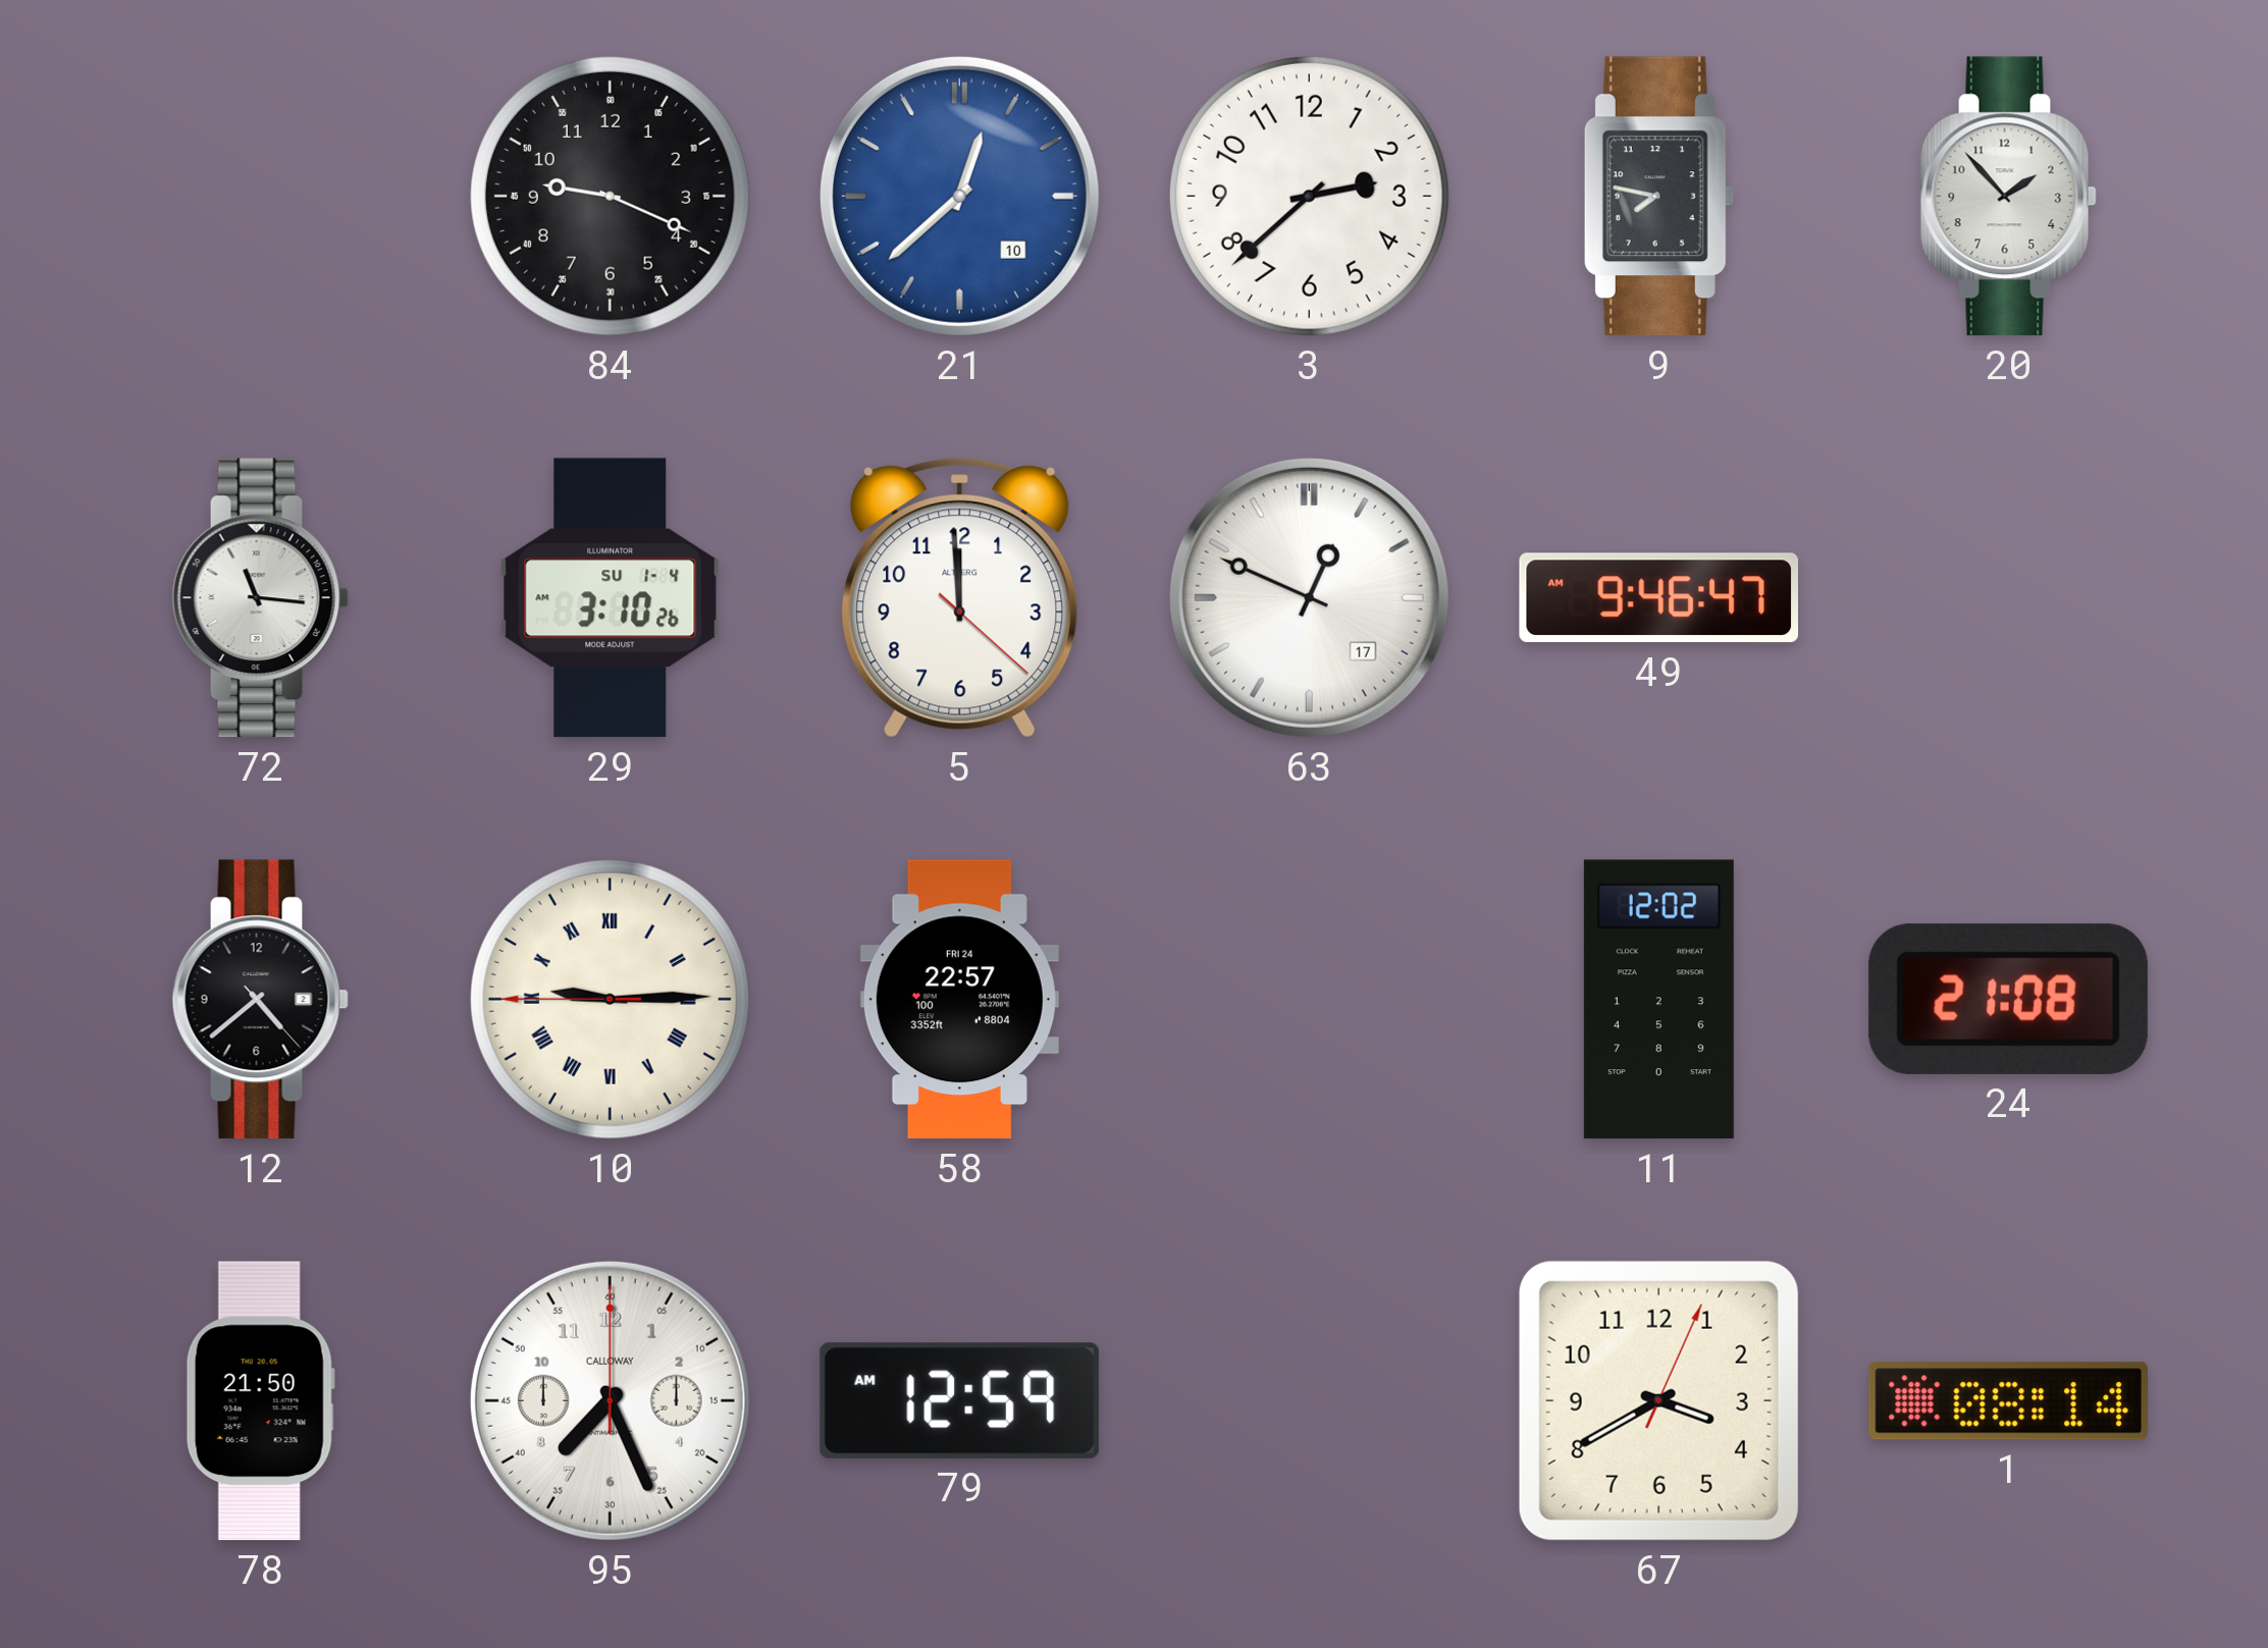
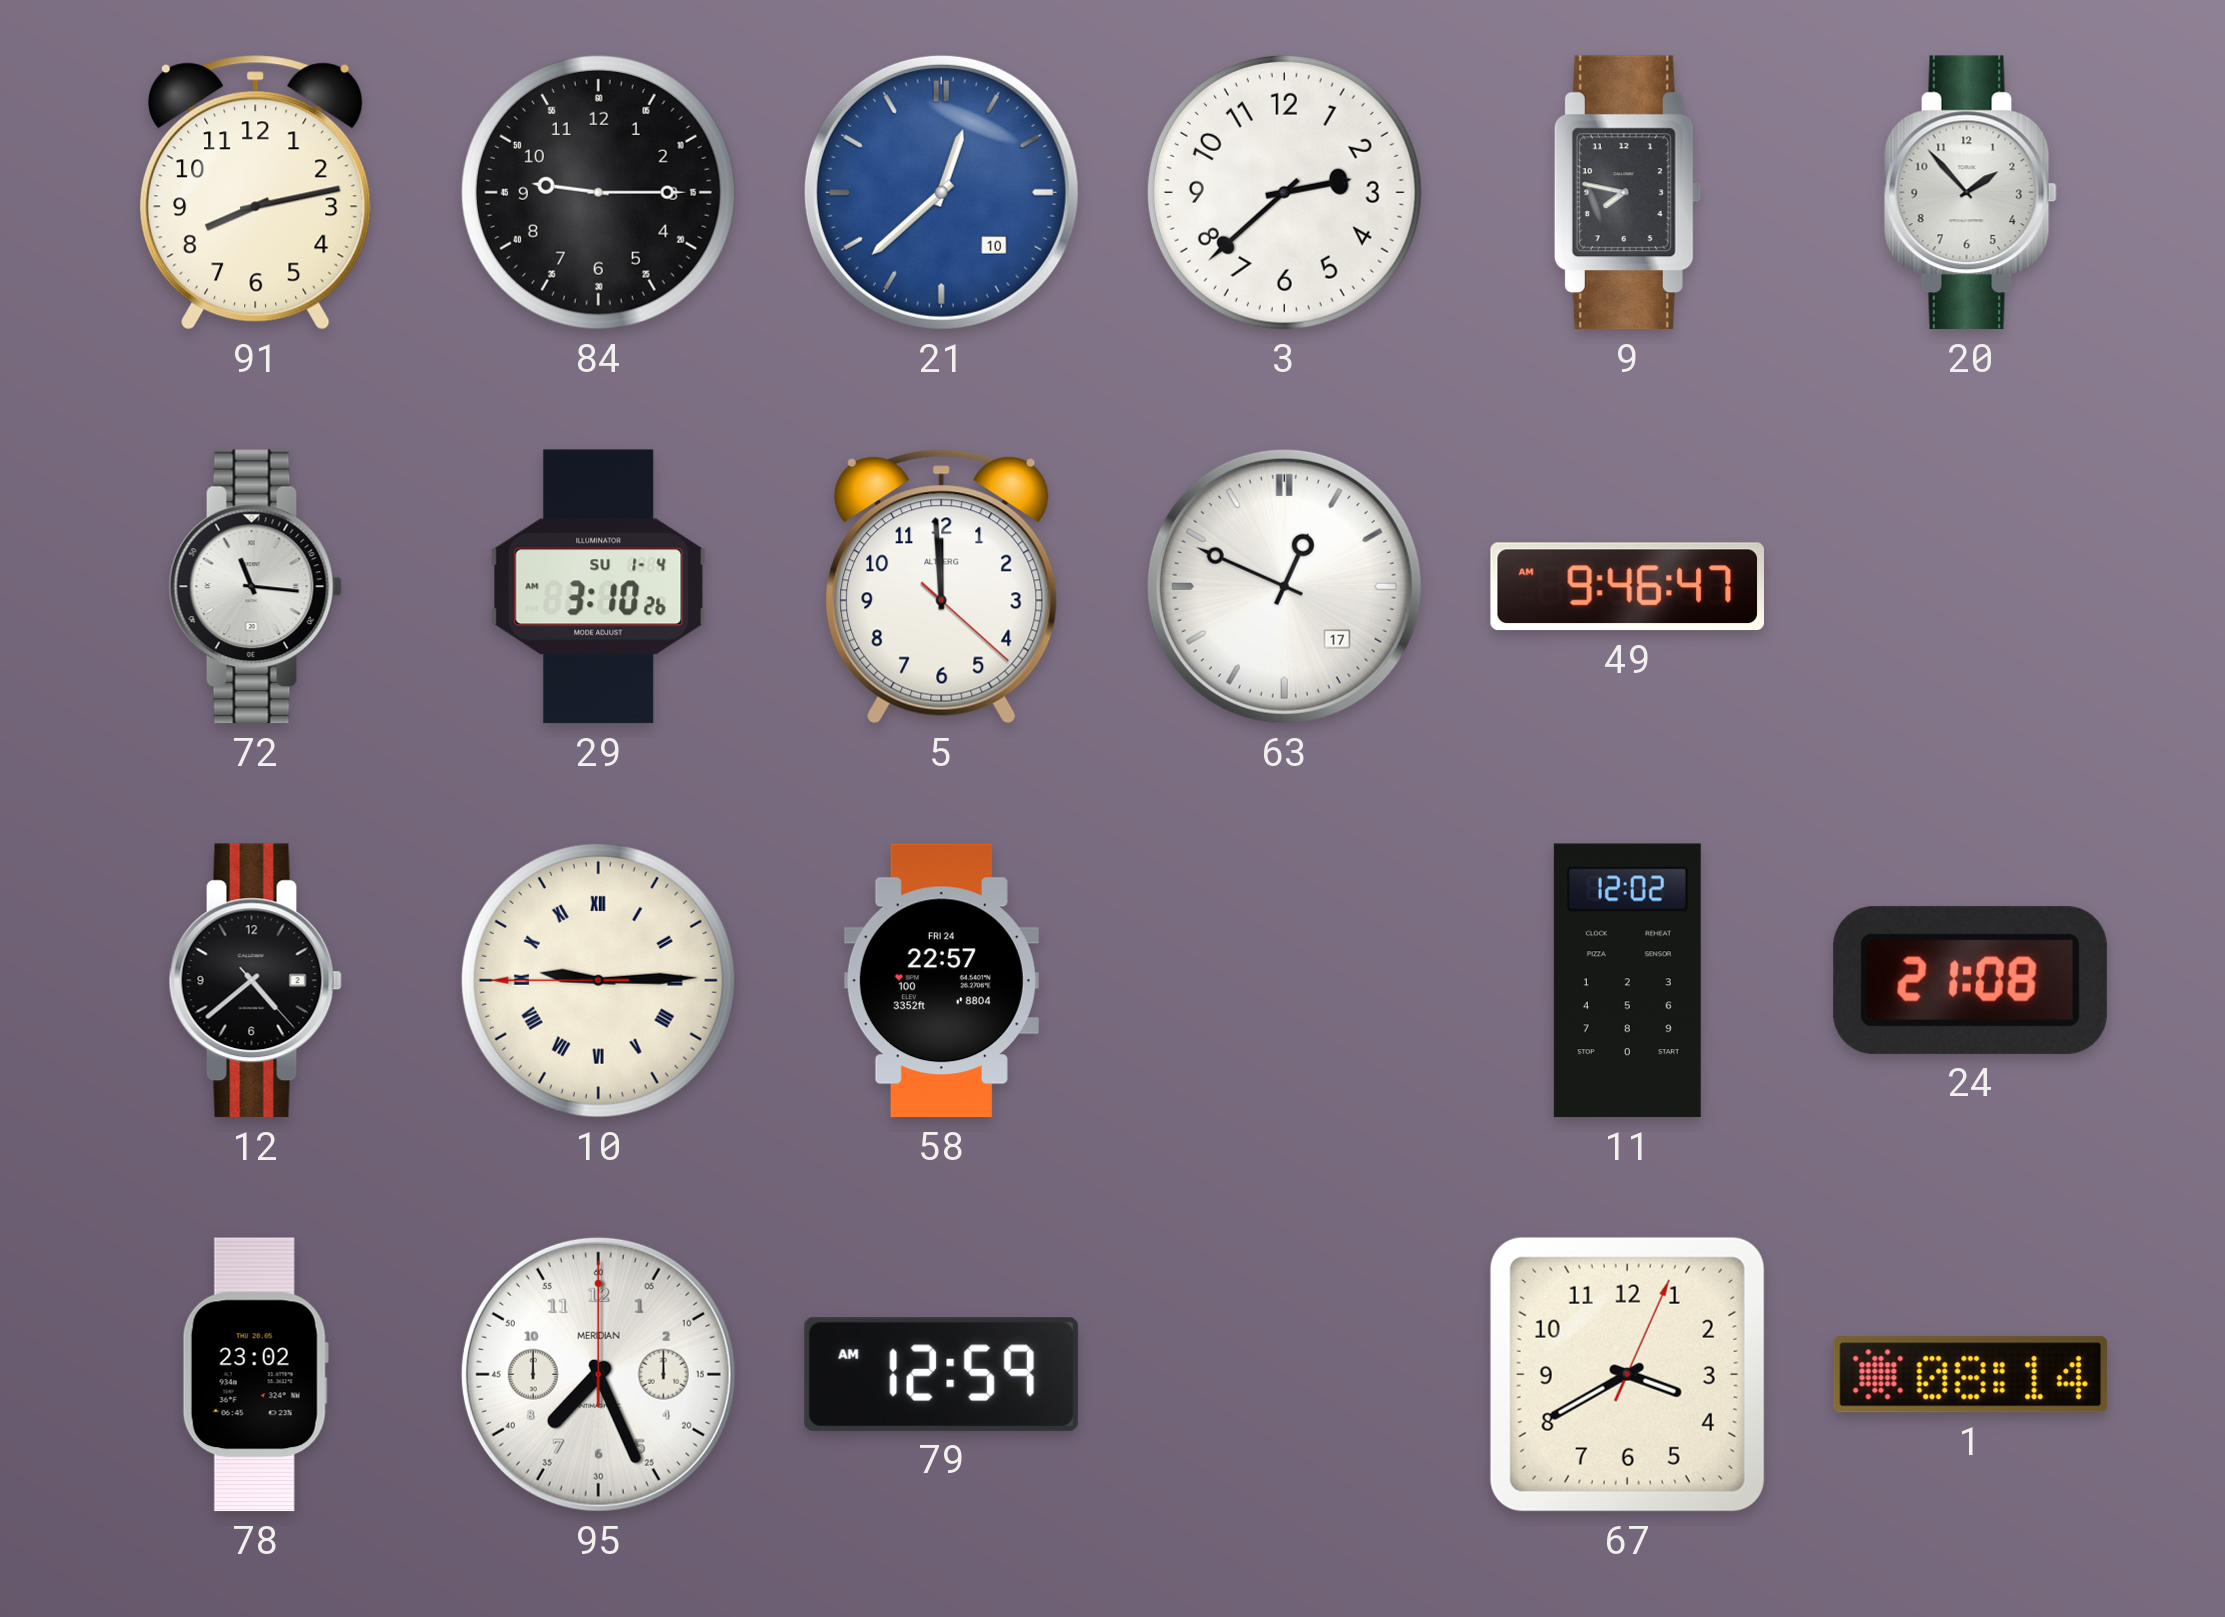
91: none -> 8:13 (256, 193)
84: 9:19 -> 9:15 (598, 192)
78: 21:50 -> 23:02 (255, 1375)
95 brand: CALLOWAY -> MERIDIAN (598, 1374)
